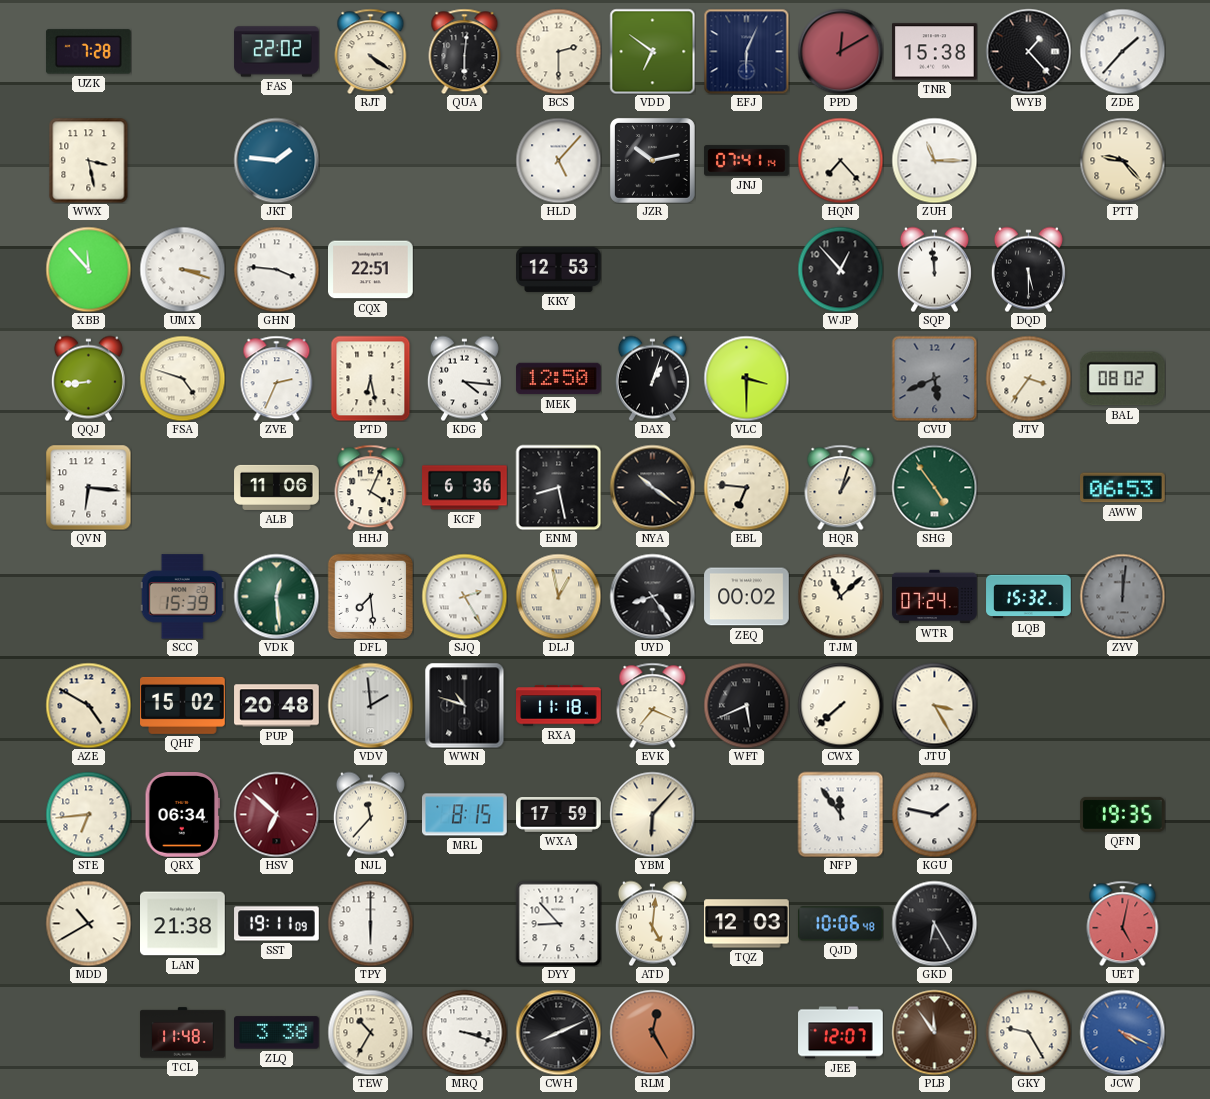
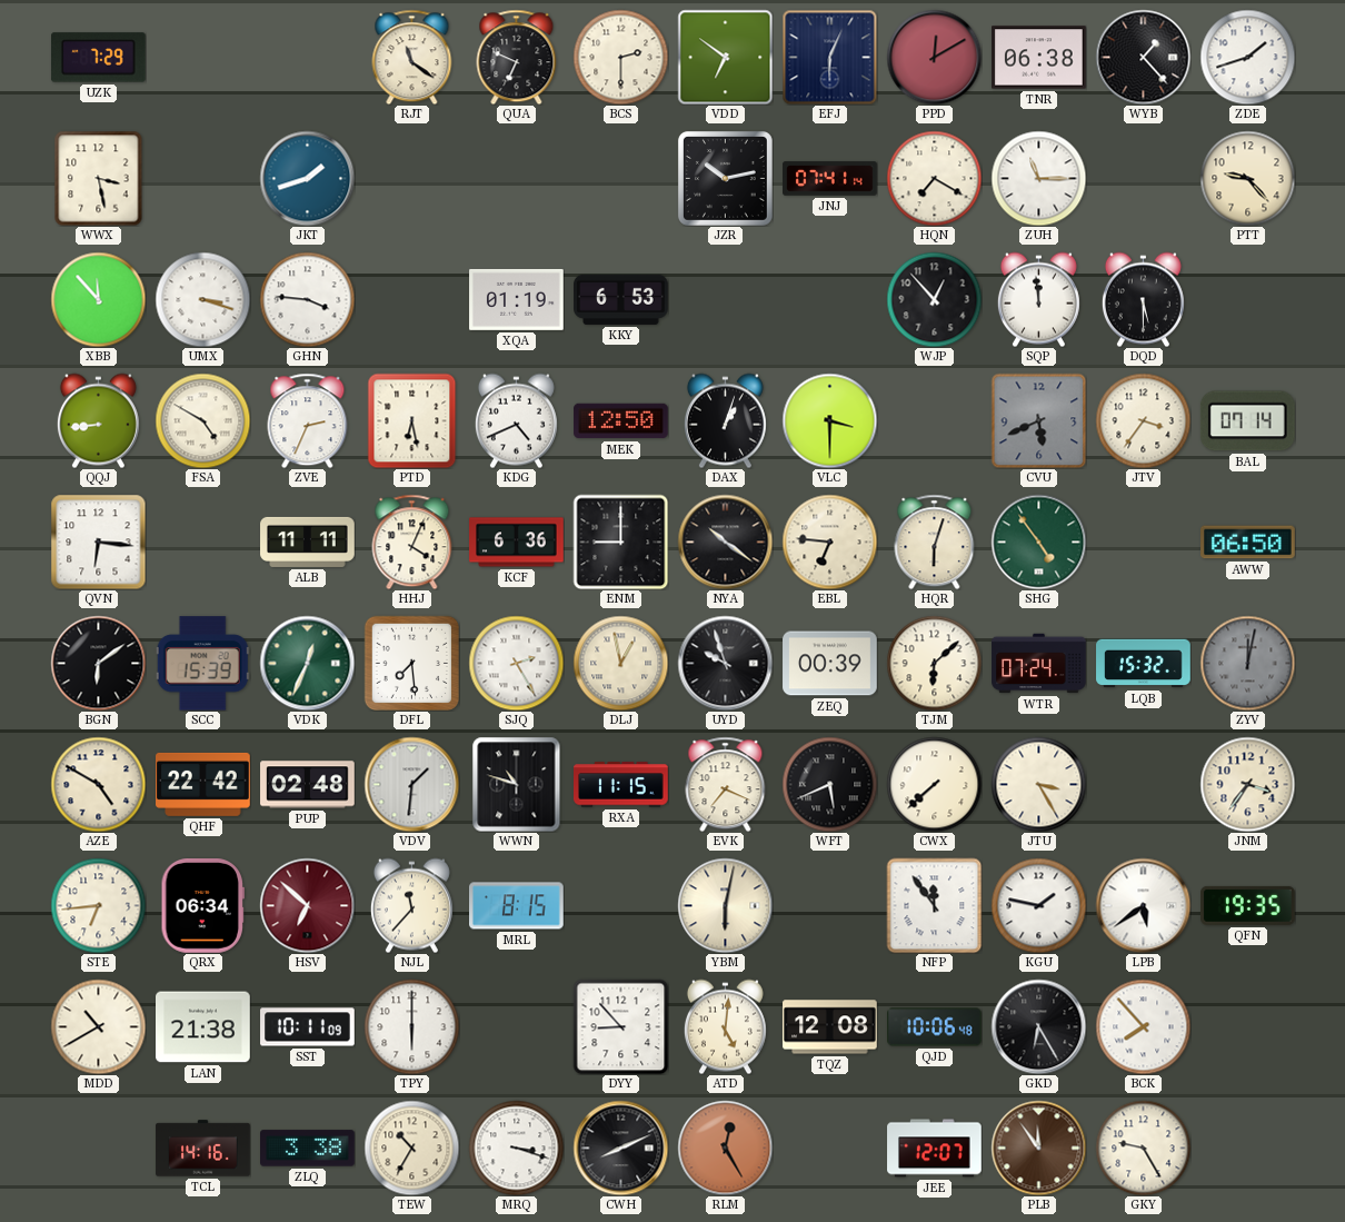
UZK: 7:28 -> 7:29 (99, 58)
FAS: 22:02 -> none (277, 52)
RJT: 4:21 -> 11:21 (412, 57)
QUA: 6:01 -> 6:49 (517, 57)
TNR: 15:38 -> 06:38 (1039, 58)
ZDE: 1:37 -> 1:42 (1247, 57)
JKT: 1:46 -> 1:42 (307, 178)
HLD: 5:07 -> none (558, 160)
HQN: 7:23 -> 7:20 (934, 178)
CQX: 22:51 -> none (371, 270)
XQA: none -> 01:19 (517, 299)
KKY: 12:53 -> 6:53 (621, 299)
FSA: 4:48 -> 4:50 (202, 420)
KDG: 4:16 -> 4:41 (516, 420)
BAL: 08:02 -> 07:14 (1247, 421)
ALB: 11:06 -> 11:11 (308, 542)
ENM: 8:28 -> 9:00 (620, 542)
HQR: 1:03 -> 6:03 (935, 542)
AWW: 06:53 -> 06:50 (1248, 543)
BGN: none -> 6:09 (98, 663)
VDK: 12:29 -> 12:34 (307, 663)
UYD: 8:24 -> 9:57 (725, 663)
ZEQ: 00:02 -> 00:39 (830, 664)
TJM: 11:08 -> 6:08 (934, 663)
ZYV: 12:01 -> 12:02 (1247, 663)
QHF: 15:02 -> 22:42 (203, 784)
PUP: 20:48 -> 02:48 (308, 785)
VDV: 1:59 -> 1:31 (411, 784)
RXA: 11:18 -> 11:15 (621, 785)
JNM: none -> 3:36 (1247, 784)
WXA: 17:59 -> none (559, 815)
YBM: 6:07 -> 6:02 (725, 905)
LPB: none -> 5:39 (1143, 905)
SST: 19:11 -> 10:11 (308, 1027)
TQZ: 12:03 -> 12:08 (830, 1027)
BCK: none -> 7:53 (1143, 1026)
UET: 5:02 -> none (1123, 923)
TCL: 11:48 -> 14:16 (203, 1149)
JCW: 4:19 -> none (1122, 1032)
